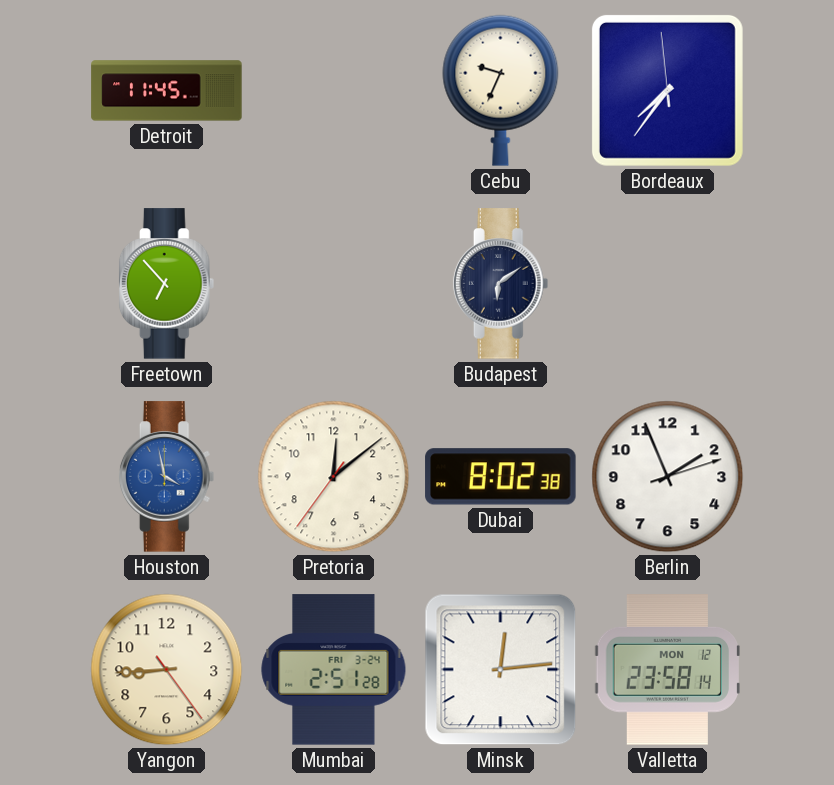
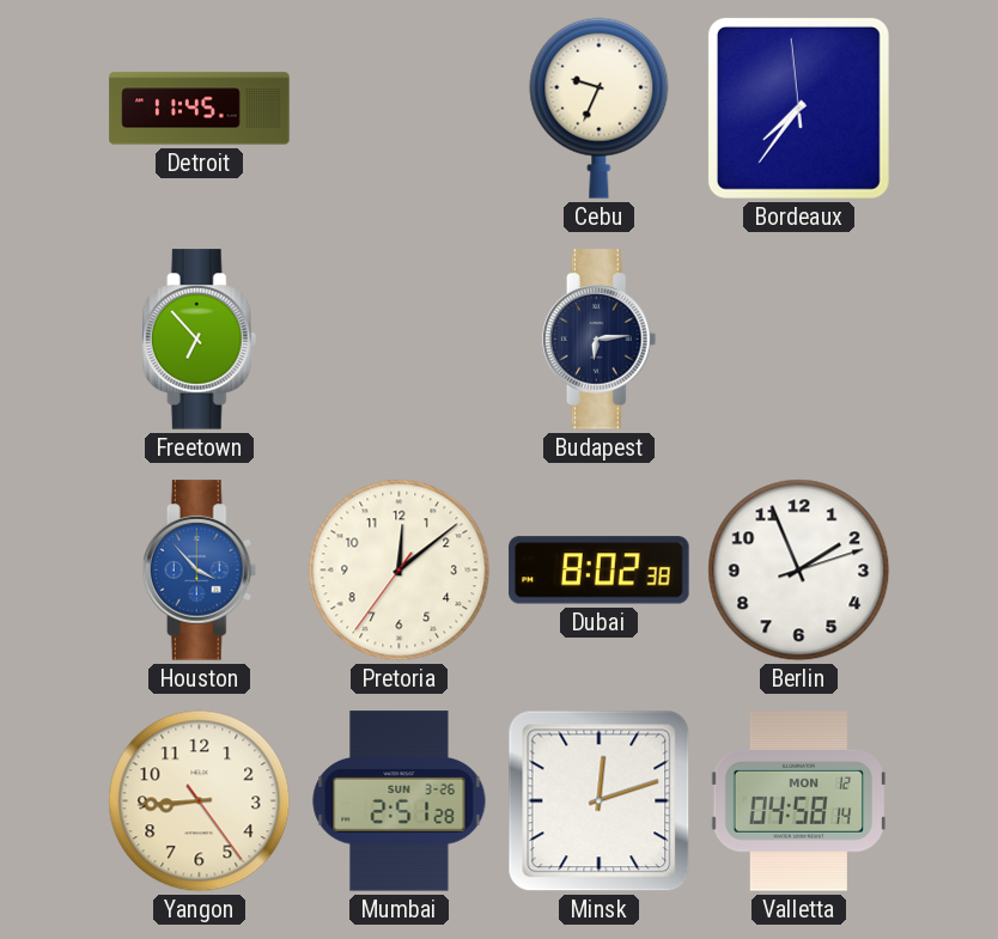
Budapest: 6:09 -> 6:14 (600, 340)
Houston: 3:58 -> 3:53 (200, 571)
Mumbai date: FRI 3-24 -> SUN 3-26 (400, 801)
Minsk: 12:14 -> 12:12 (600, 801)
Valletta: 23:58 -> 04:58 (798, 801)
